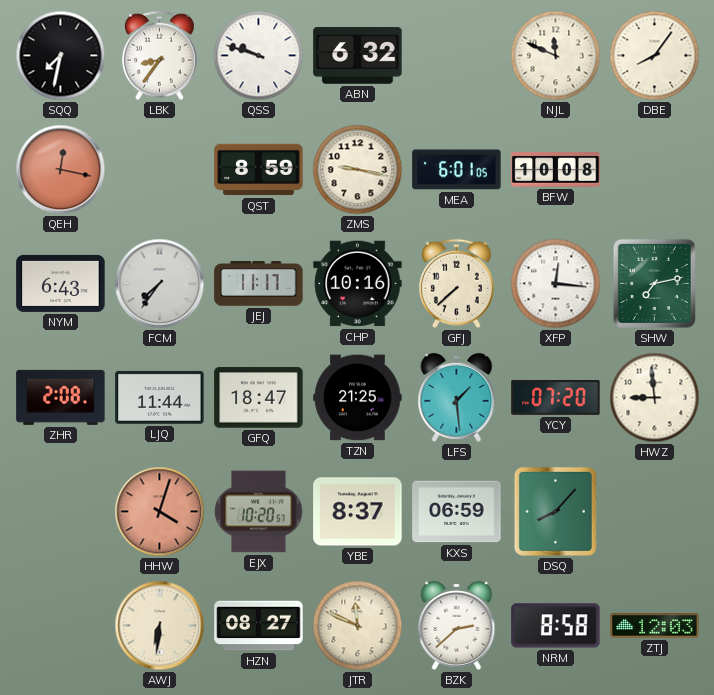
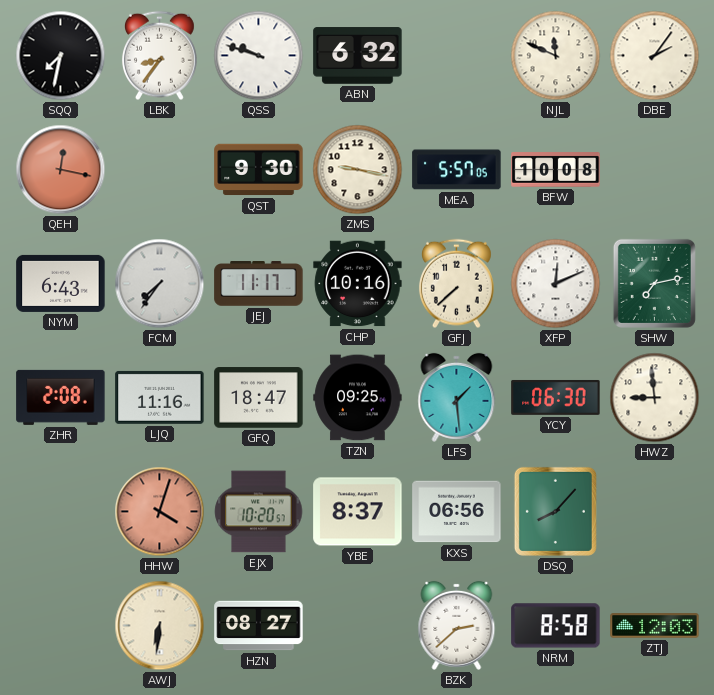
DBE: 8:06 -> 2:06 (655, 56)
QST: 8:59 -> 9:30 (259, 170)
MEA: 6:01 -> 5:57 (457, 170)
XFP: 12:16 -> 12:11 (556, 284)
LJQ: 11:44 -> 11:16 (160, 397)
TZN: 21:25 -> 09:25 (358, 398)
YCY: 07:20 -> 06:30 (556, 397)
KXS: 06:59 -> 06:56 (457, 512)
JTR: 11:49 -> none (358, 626)
